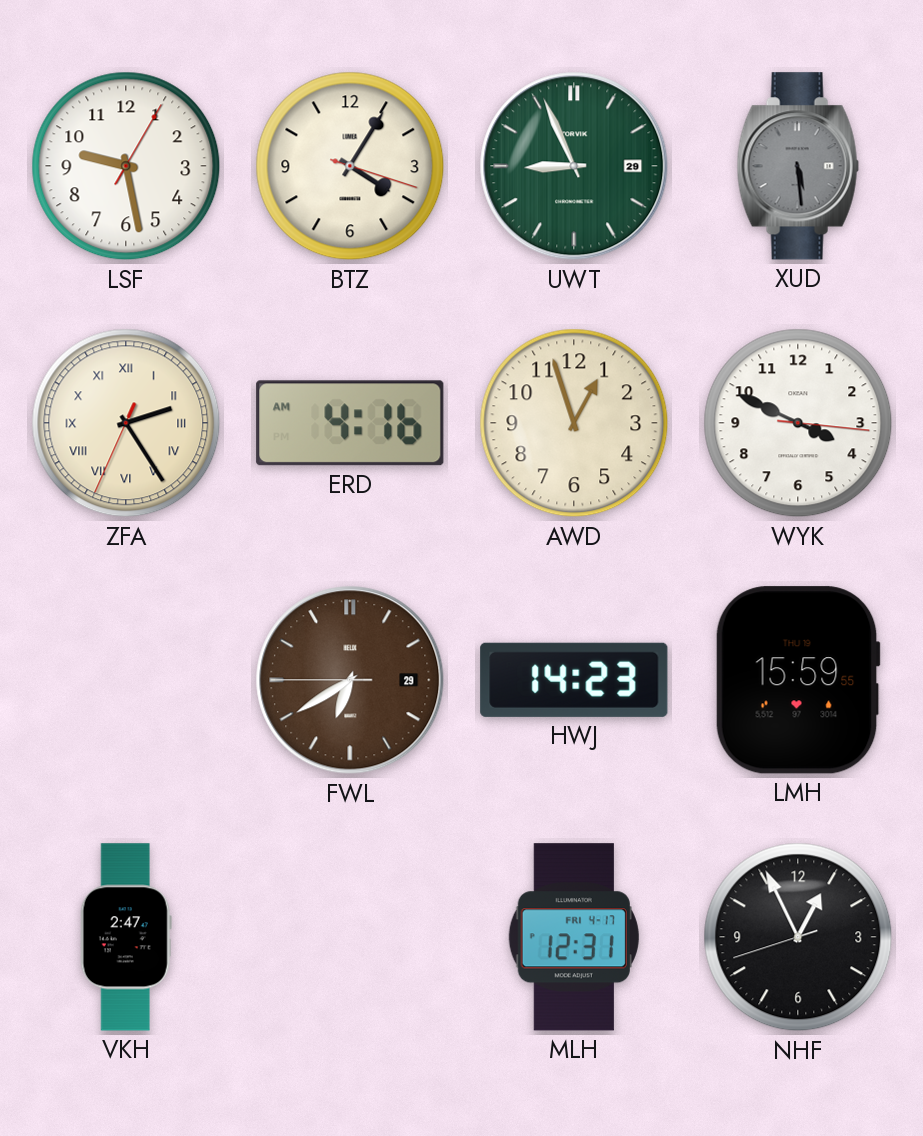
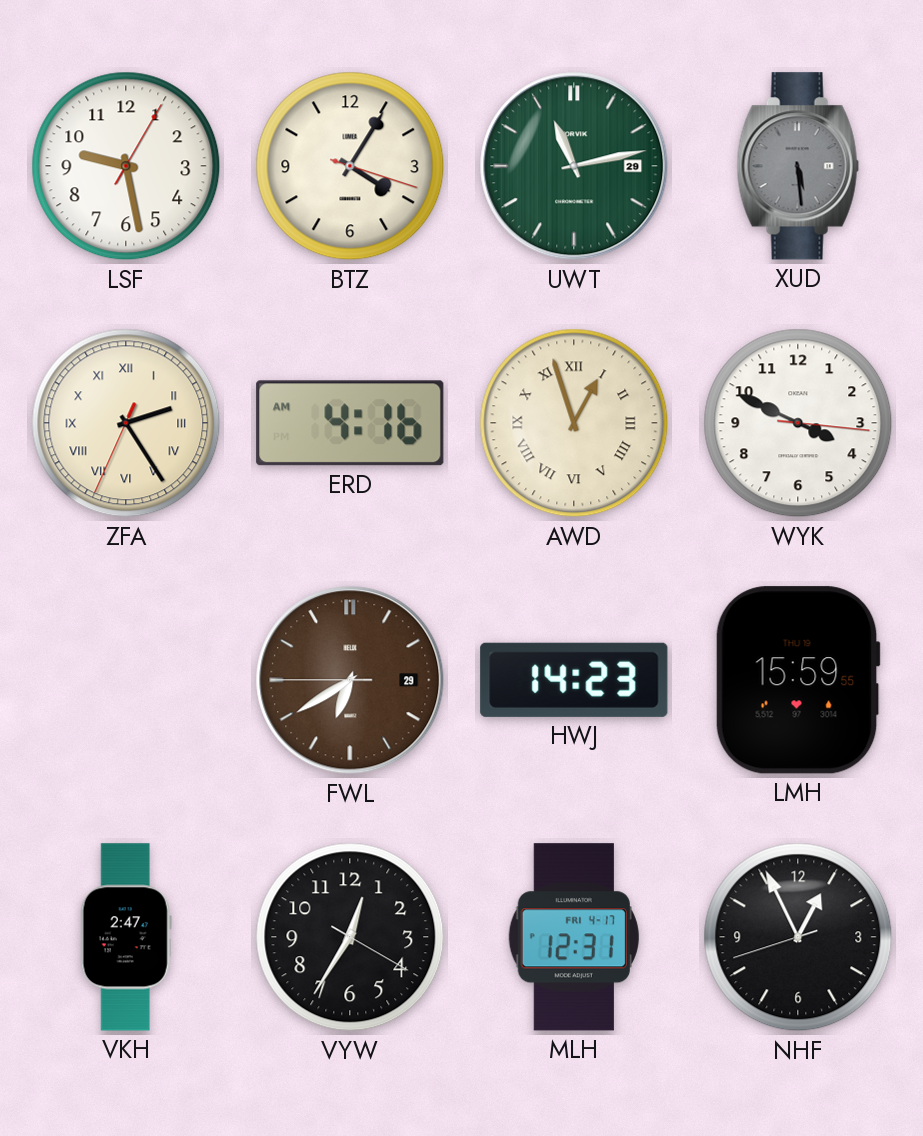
UWT: 8:56 -> 11:13 (574, 166)
AWD numerals: Arabic -> Roman (574, 423)
VYW: none -> 12:35 (350, 937)
